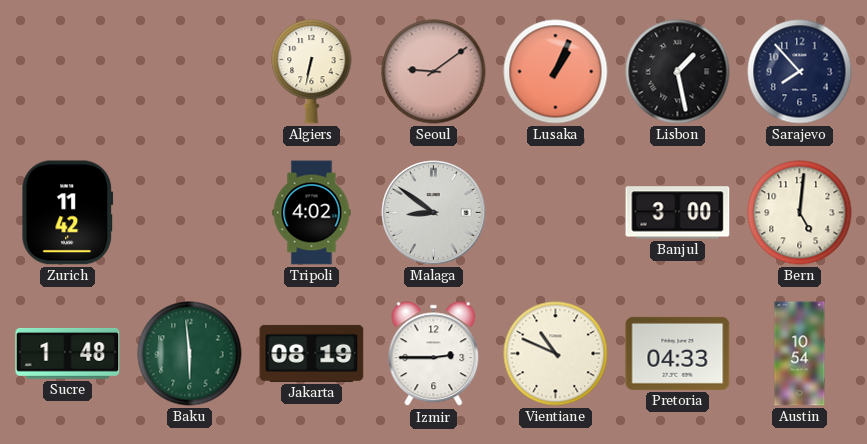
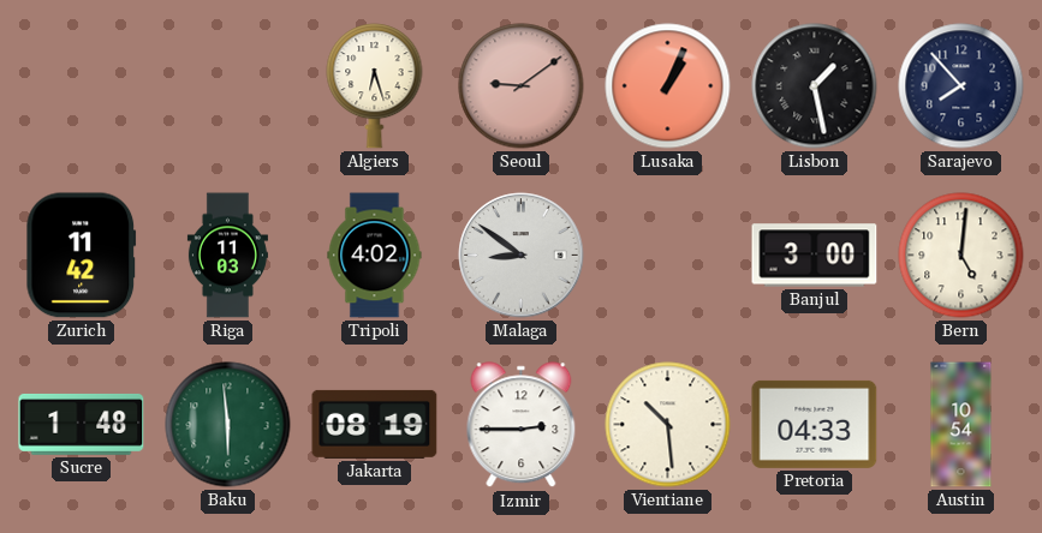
Algiers: 6:32 -> 6:27 (375, 86)
Riga: none -> 11:03 (227, 256)
Vientiane: 10:49 -> 10:29 (668, 425)
